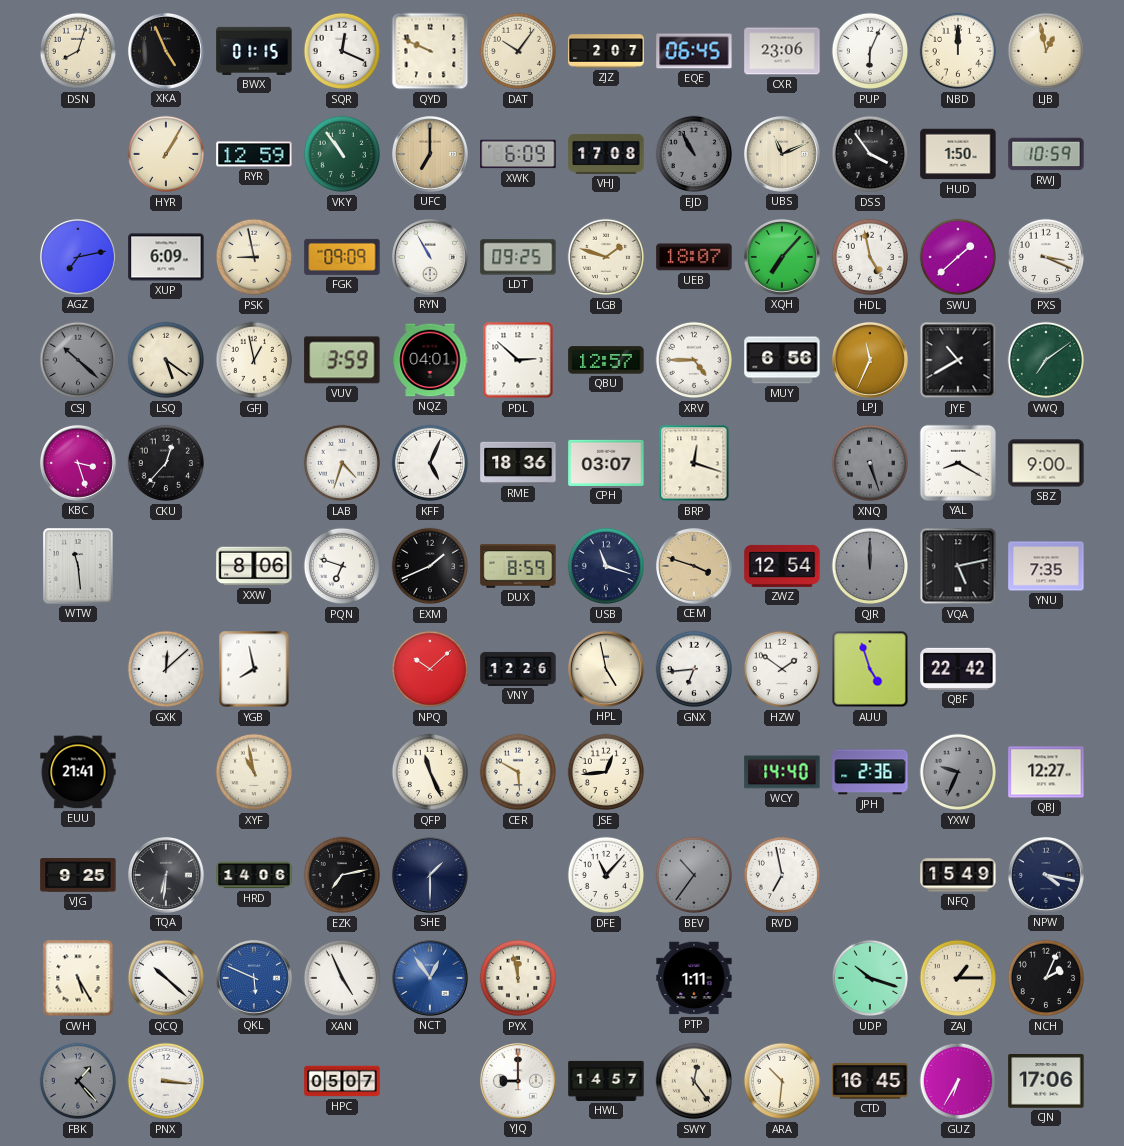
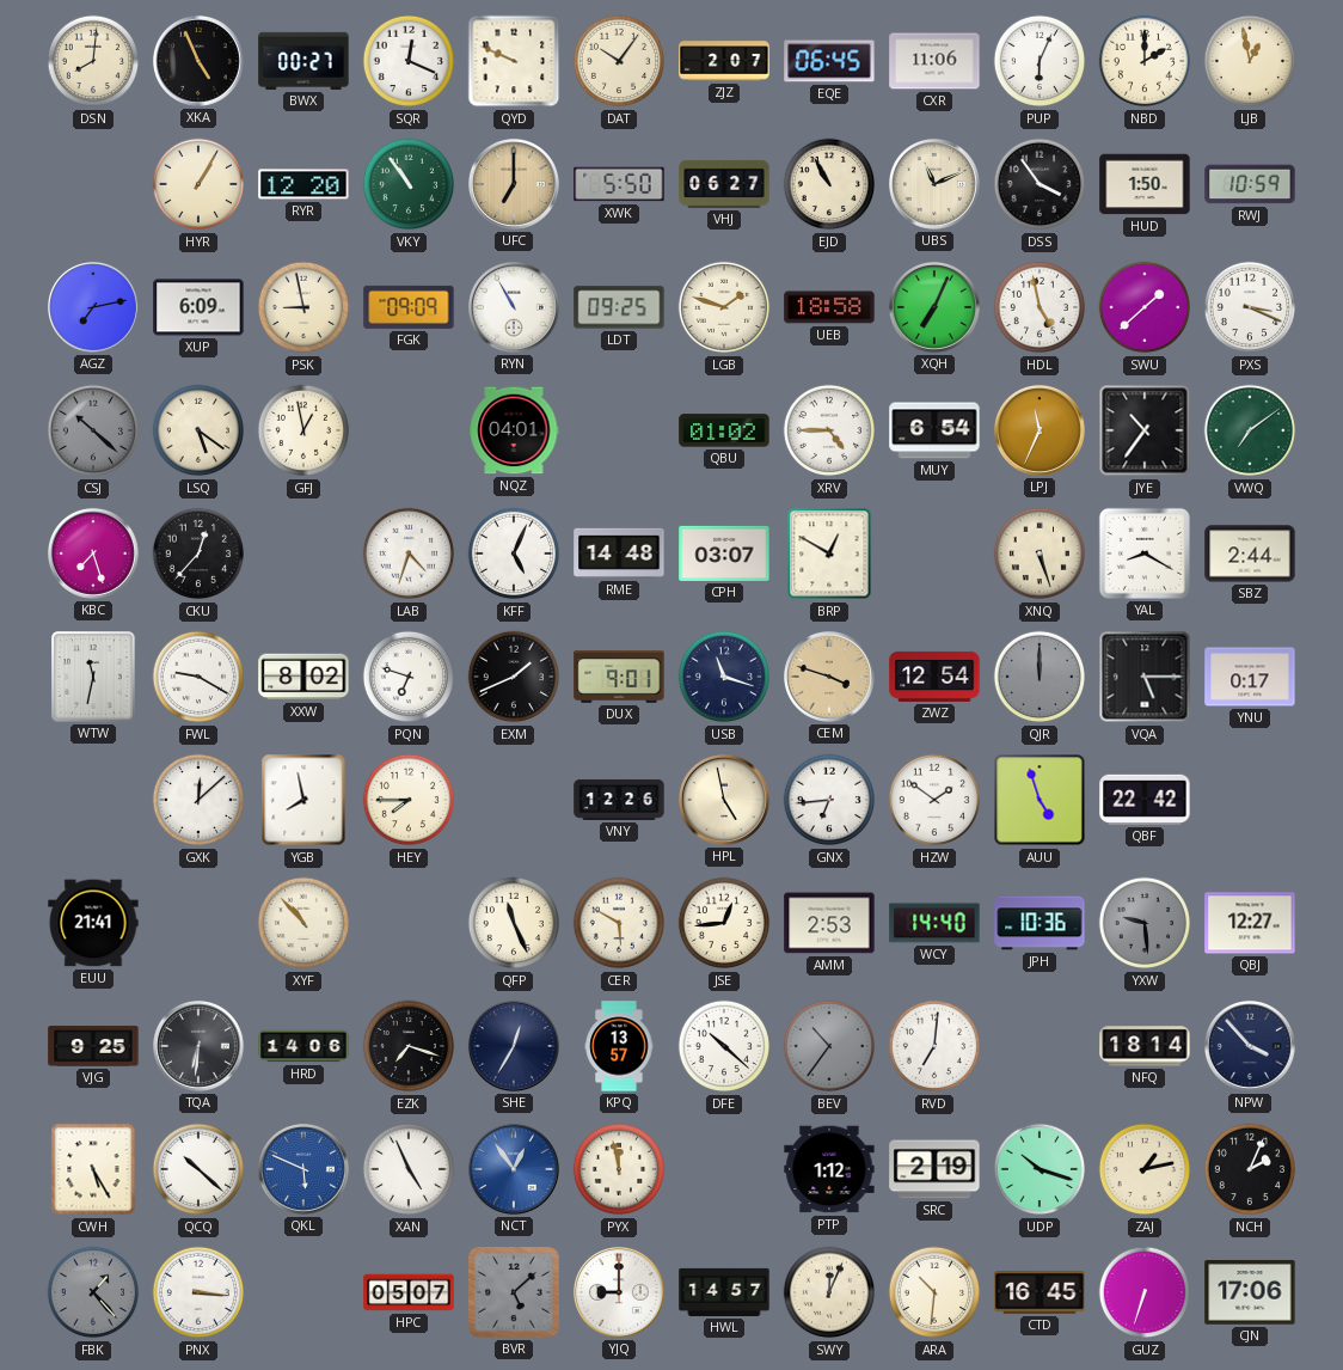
DSN: 8:03 -> 8:01 (93, 61)
BWX: 01:15 -> 00:27 (303, 61)
CXR: 23:06 -> 11:06 (934, 61)
NBD: 12:00 -> 2:00 (1145, 61)
RYR: 12:59 -> 12:20 (303, 184)
XWK: 6:09 -> 5:50 (619, 184)
VHJ: 17:08 -> 06:27 (724, 184)
EJD dial: grey -> cream (829, 184)
UEB: 18:07 -> 18:58 (829, 307)
XQH: 7:07 -> 7:04 (934, 307)
VUV: 3:59 -> none (342, 360)
PDL: 2:52 -> none (518, 360)
QBU: 12:57 -> 01:02 (724, 430)
MUY: 6:56 -> 6:54 (934, 430)
JYE: 10:40 -> 10:36 (1145, 430)
KBC: 3:27 -> 7:27 (93, 553)
RME: 18:36 -> 14:48 (619, 553)
BRP: 12:18 -> 12:50 (829, 553)
XNQ dial: grey -> cream (1040, 553)
SBZ: 9:00 -> 2:44 (1250, 553)
WTW: 11:29 -> 11:32 (93, 677)
FWL: none -> 9:20 (198, 677)
XXW: 8:06 -> 8:02 (303, 677)
DUX: 8:59 -> 9:01 (619, 678)
VQA: 5:13 -> 5:15 (1145, 677)
YNU: 7:35 -> 0:17 (1250, 677)
HEY: none -> 7:45 (409, 800)
NPQ: 10:08 -> none (430, 669)
XYF: 10:58 -> 10:53 (303, 923)
AMM: none -> 2:53 (829, 923)
JPH: 2:36 -> 10:36 (1040, 923)
YXW: 9:34 -> 9:29 (1145, 923)
EZK: 7:13 -> 7:18 (409, 1046)
SHE: 1:30 -> 12:35 (514, 1046)
KPQ: none -> 13:57 (619, 1046)
DFE: 11:07 -> 10:22 (724, 1046)
RVD: 6:58 -> 7:01 (934, 1046)
NFQ: 15:49 -> 18:14 (1145, 1046)
NPW: 4:17 -> 3:53 (1250, 1046)
PTP: 1:11 -> 1:12 (829, 1169)
SRC: none -> 2:19 (934, 1169)
ZAJ: 1:15 -> 1:13 (1145, 1169)
BVR: none -> 5:08 (514, 1292)
SWY: 12:24 -> 12:04 (829, 1292)
GUZ: 6:35 -> 6:33 (1145, 1292)
